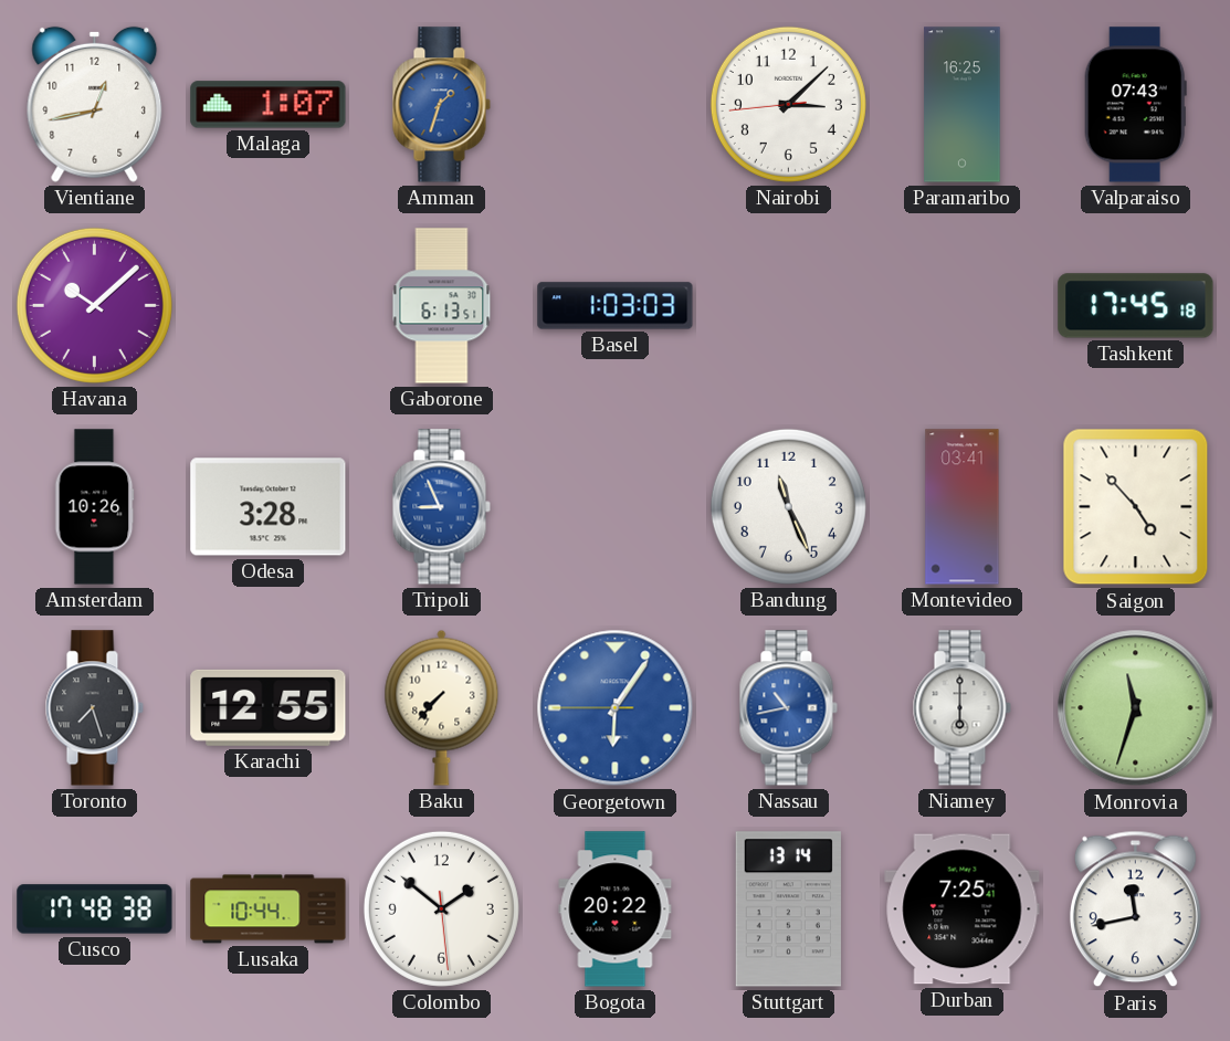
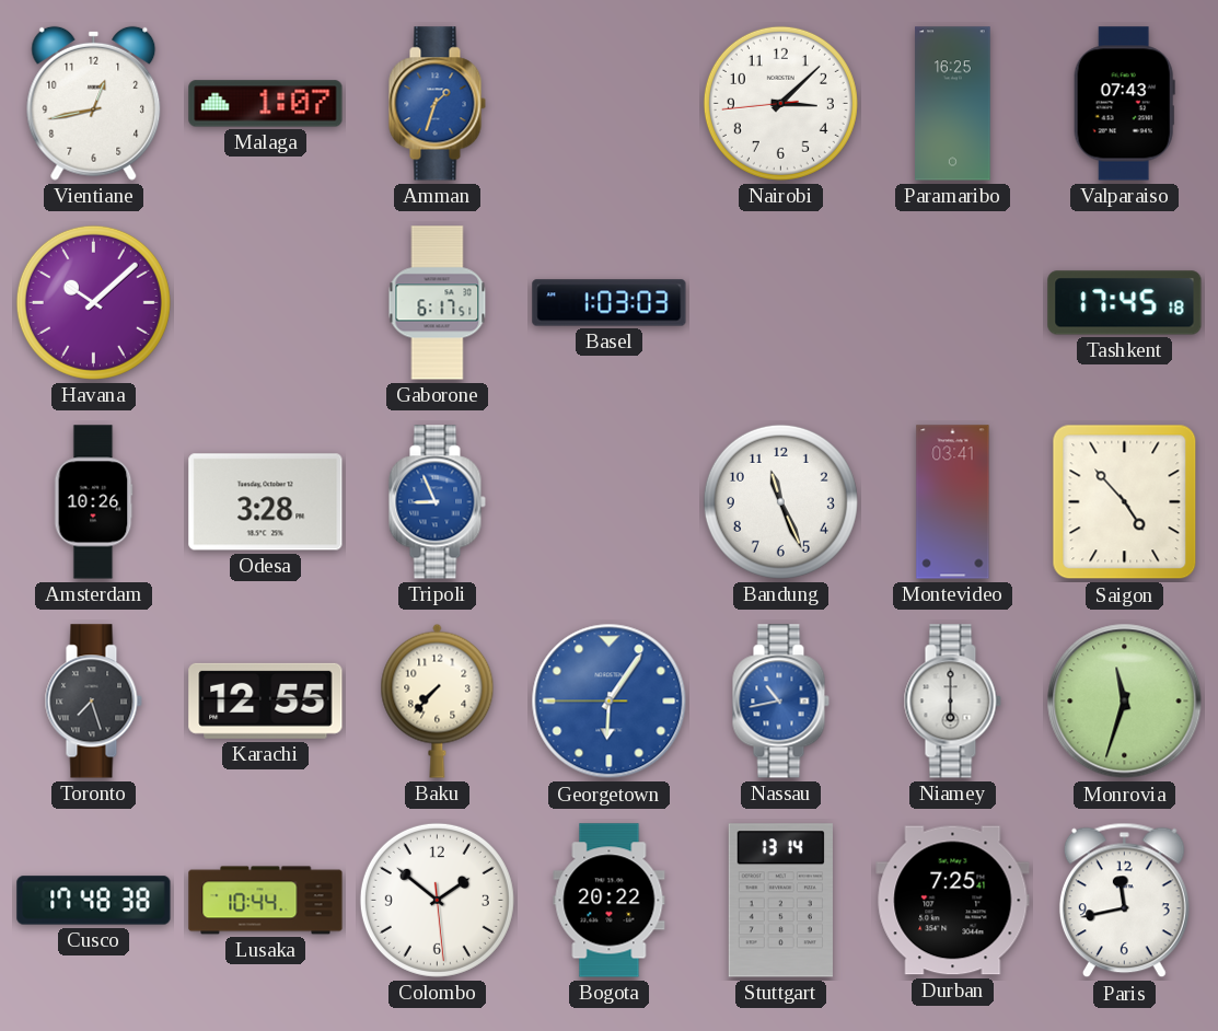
Gaborone: 6:13 -> 6:17 (438, 303)
